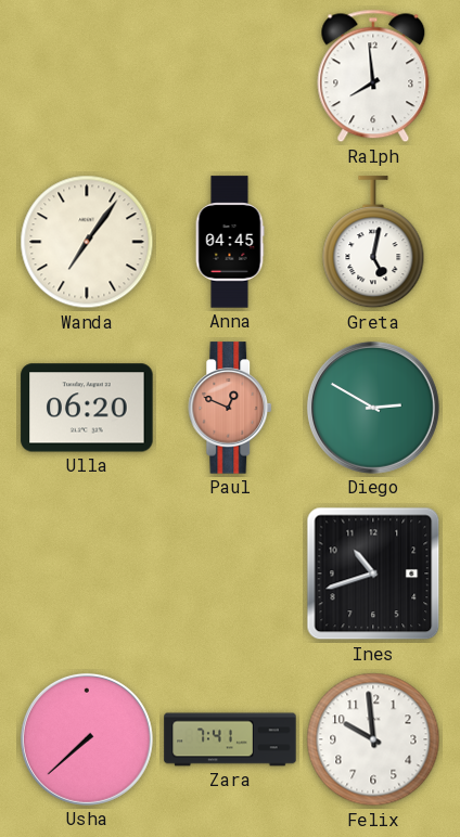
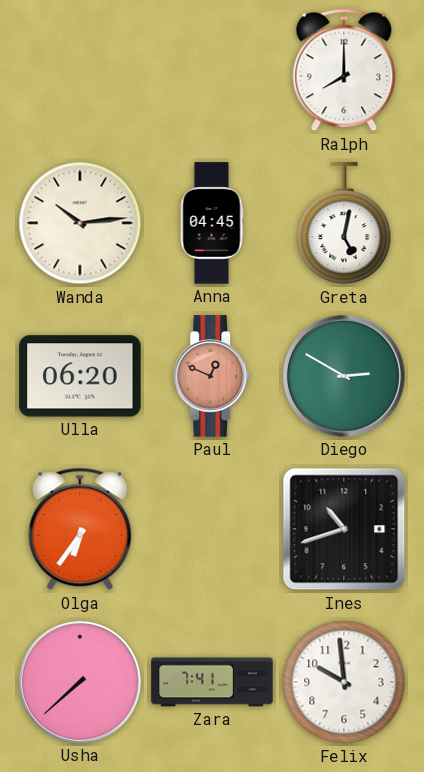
Ralph: 7:59 -> 8:00 (344, 70)
Wanda: 7:06 -> 10:14 (80, 223)
Olga: none -> 6:36 (80, 529)
